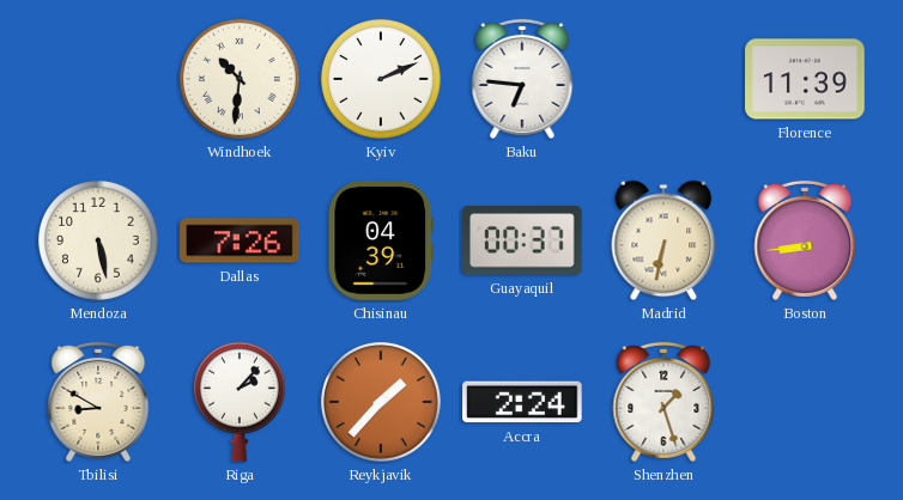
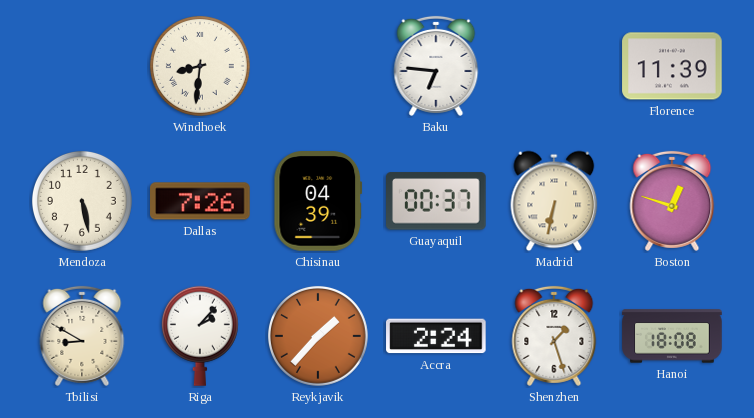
Windhoek: 10:31 -> 8:31 (200, 66)
Kyiv: 2:11 -> none (381, 79)
Boston: 8:44 -> 12:48 (672, 201)
Hanoi: none -> 18:08 (672, 336)
